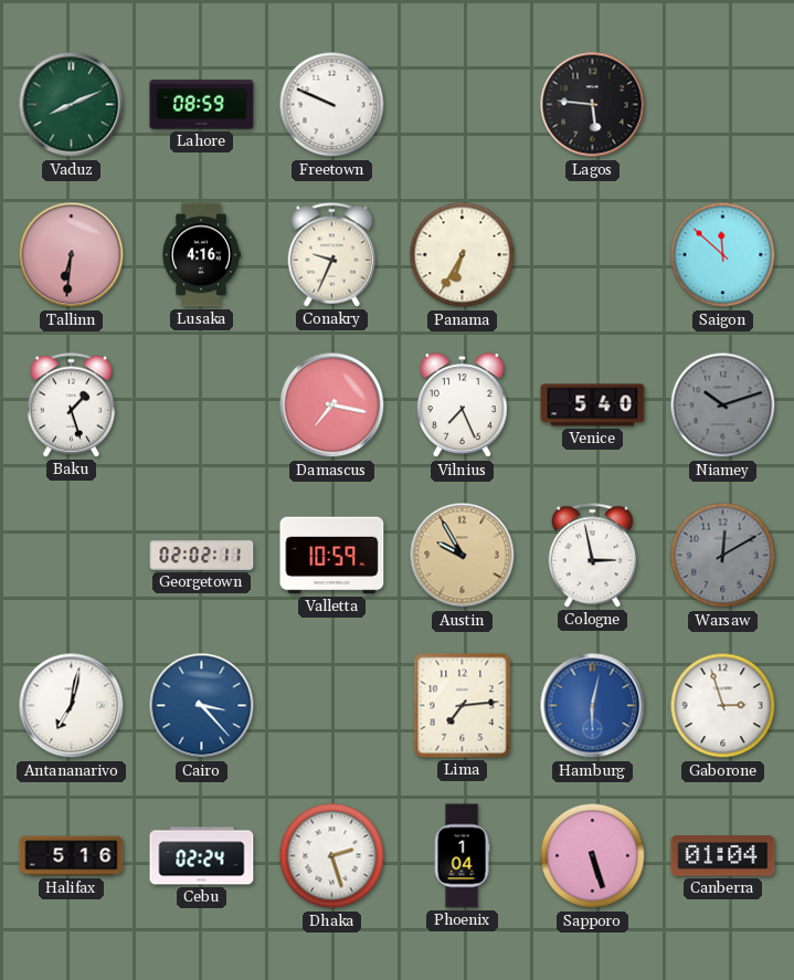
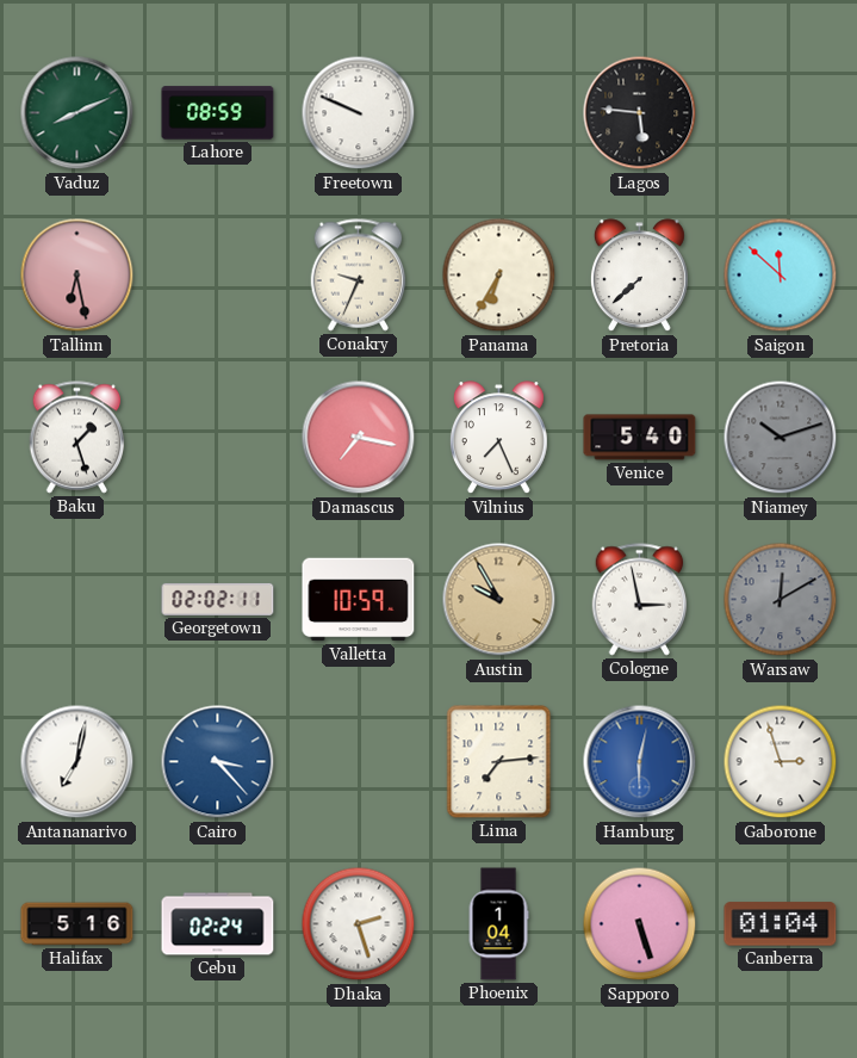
Tallinn: 6:31 -> 6:28 (77, 276)
Lusaka: 4:16 -> none (201, 255)
Pretoria: none -> 7:38 (639, 276)
